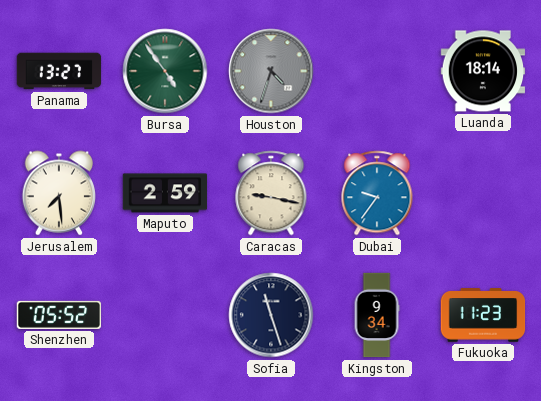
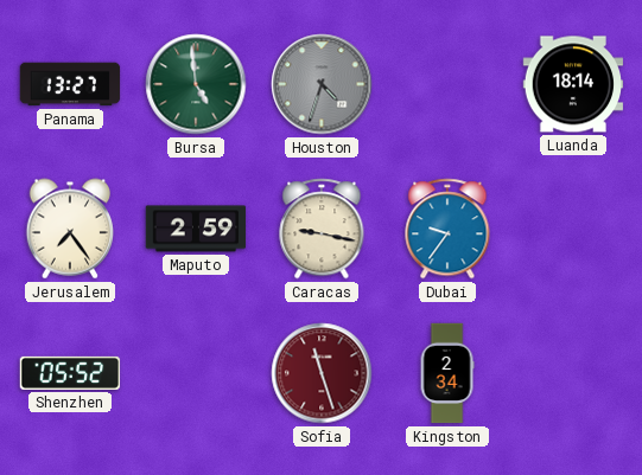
Bursa: 4:54 -> 4:59 (196, 84)
Jerusalem: 7:29 -> 7:24 (69, 229)
Sofia dial: navy -> burgundy (322, 373)
Kingston: 9:34 -> 2:34 (447, 373)
Fukuoka: 11:23 -> none (483, 315)
